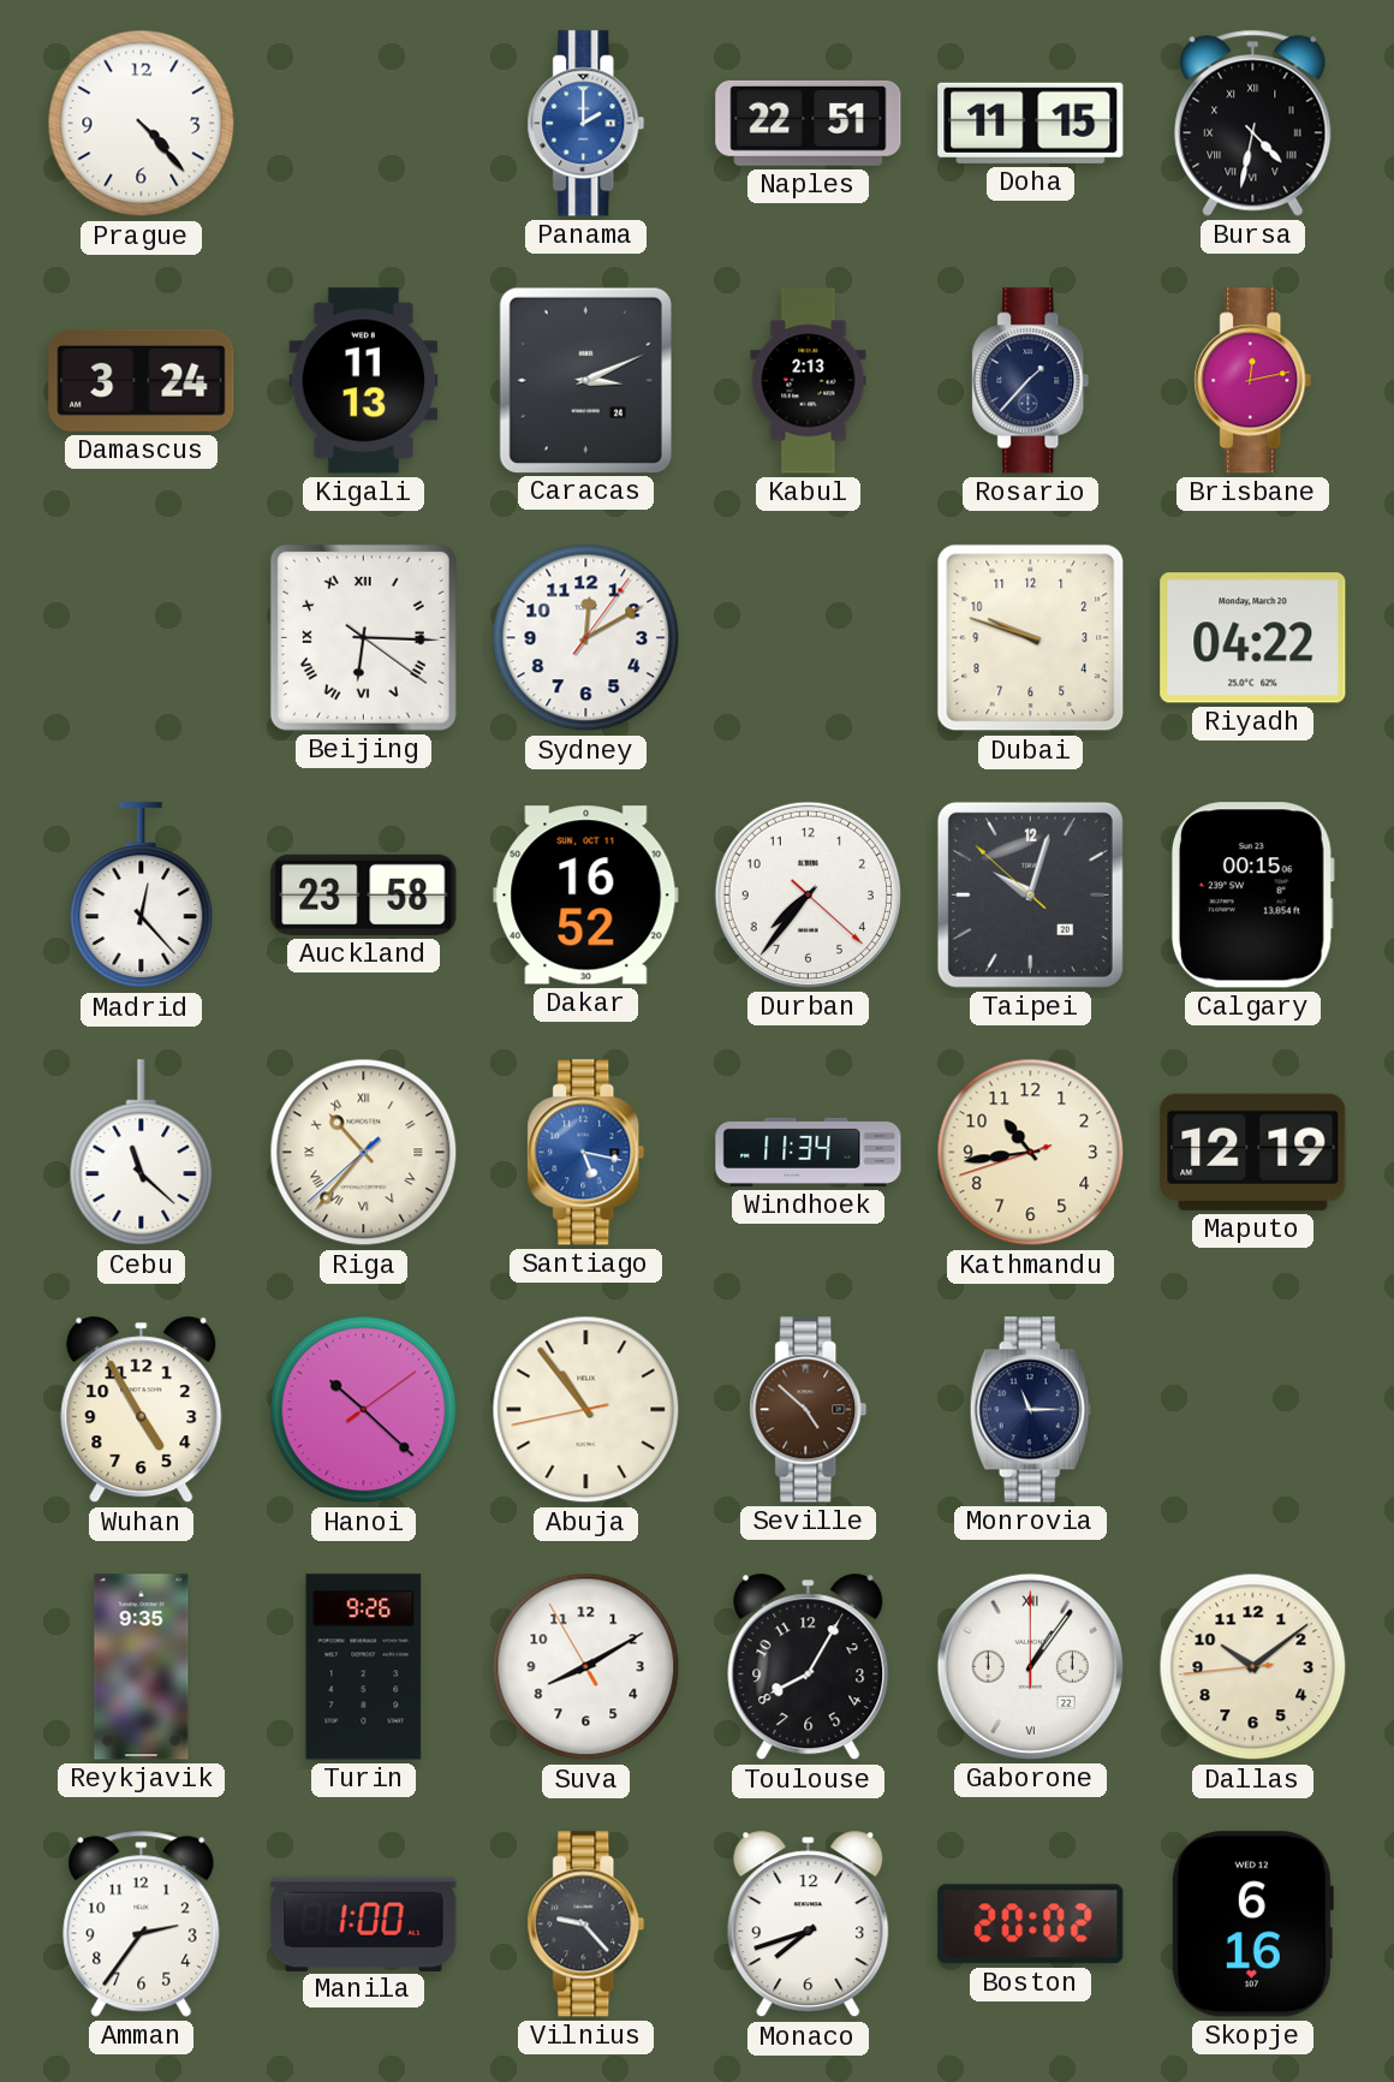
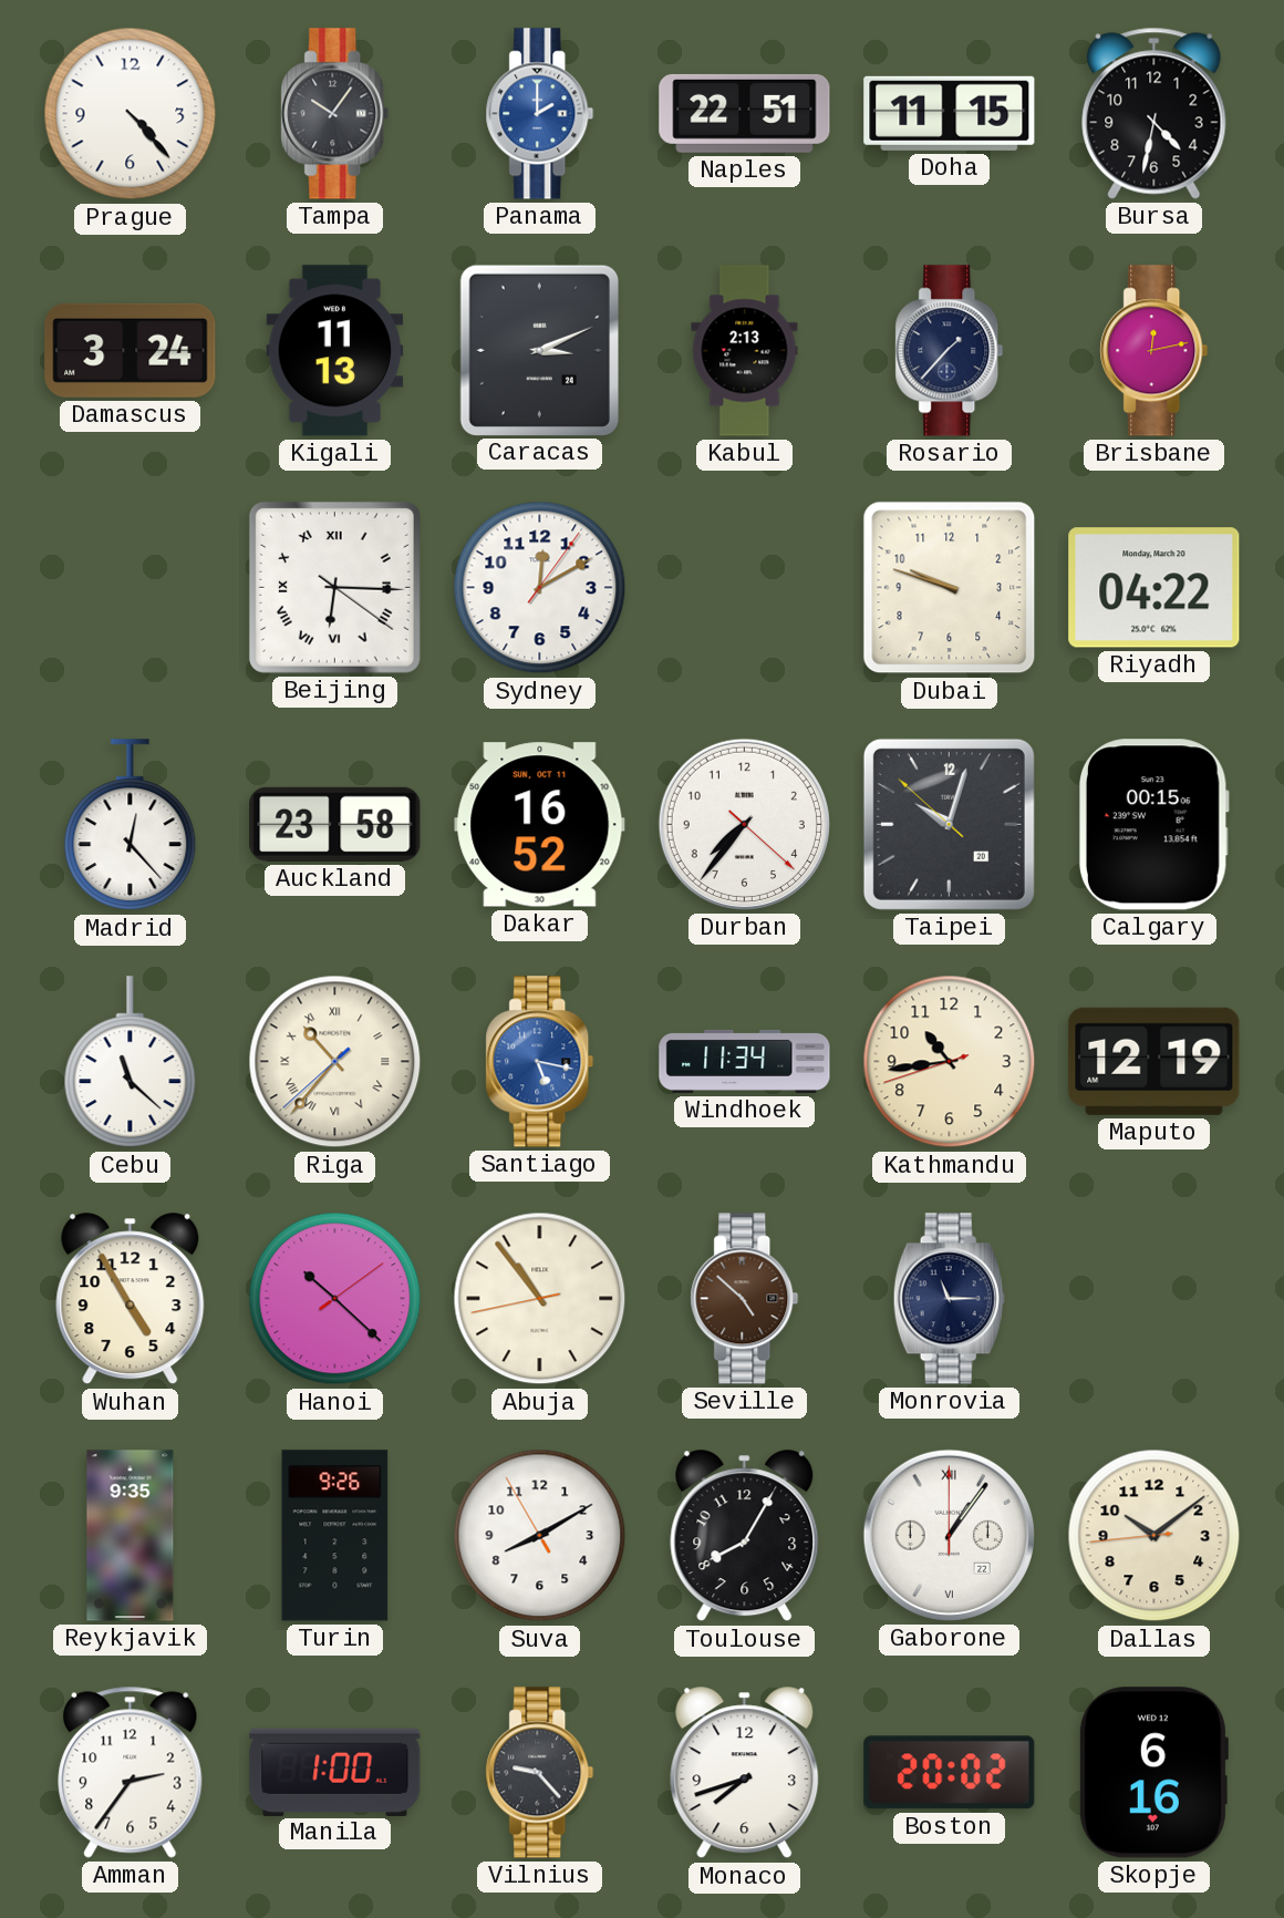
Tampa: none -> 10:06 (335, 114)
Bursa numerals: Roman -> Arabic (1154, 113)
